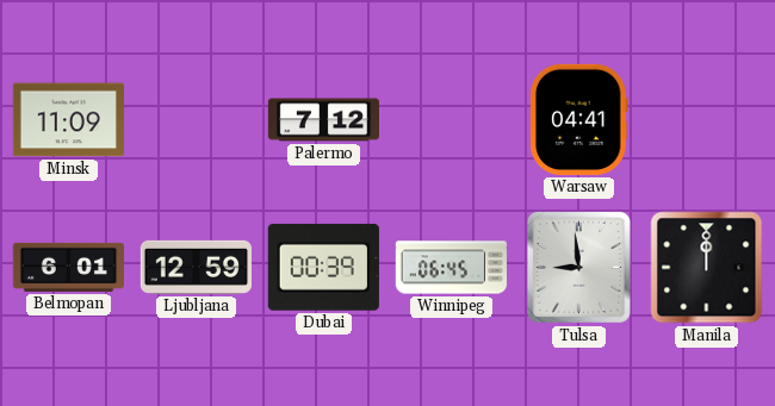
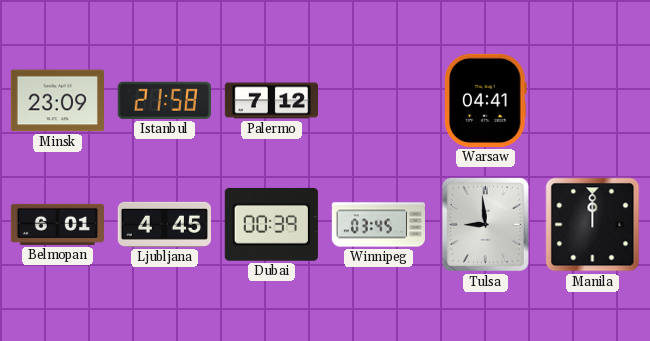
Minsk: 11:09 -> 23:09 (57, 101)
Istanbul: none -> 21:58 (164, 100)
Ljubljana: 12:59 -> 4:45 (164, 224)
Winnipeg: 06:45 -> 03:45 (378, 225)
